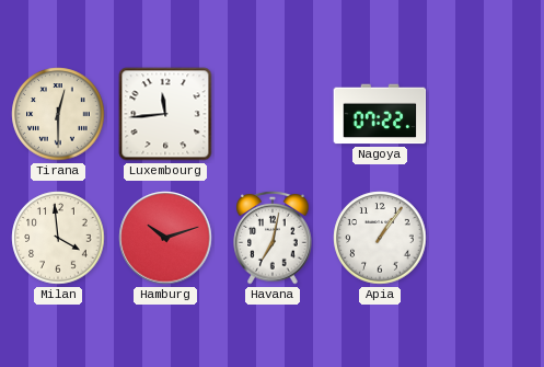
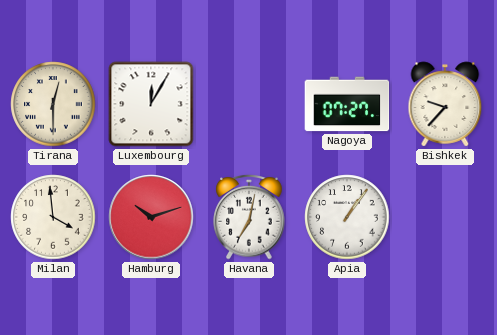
Luxembourg: 11:44 -> 12:05 (151, 104)
Nagoya: 07:22 -> 07:27 (347, 104)
Bishkek: none -> 9:37 (445, 104)
